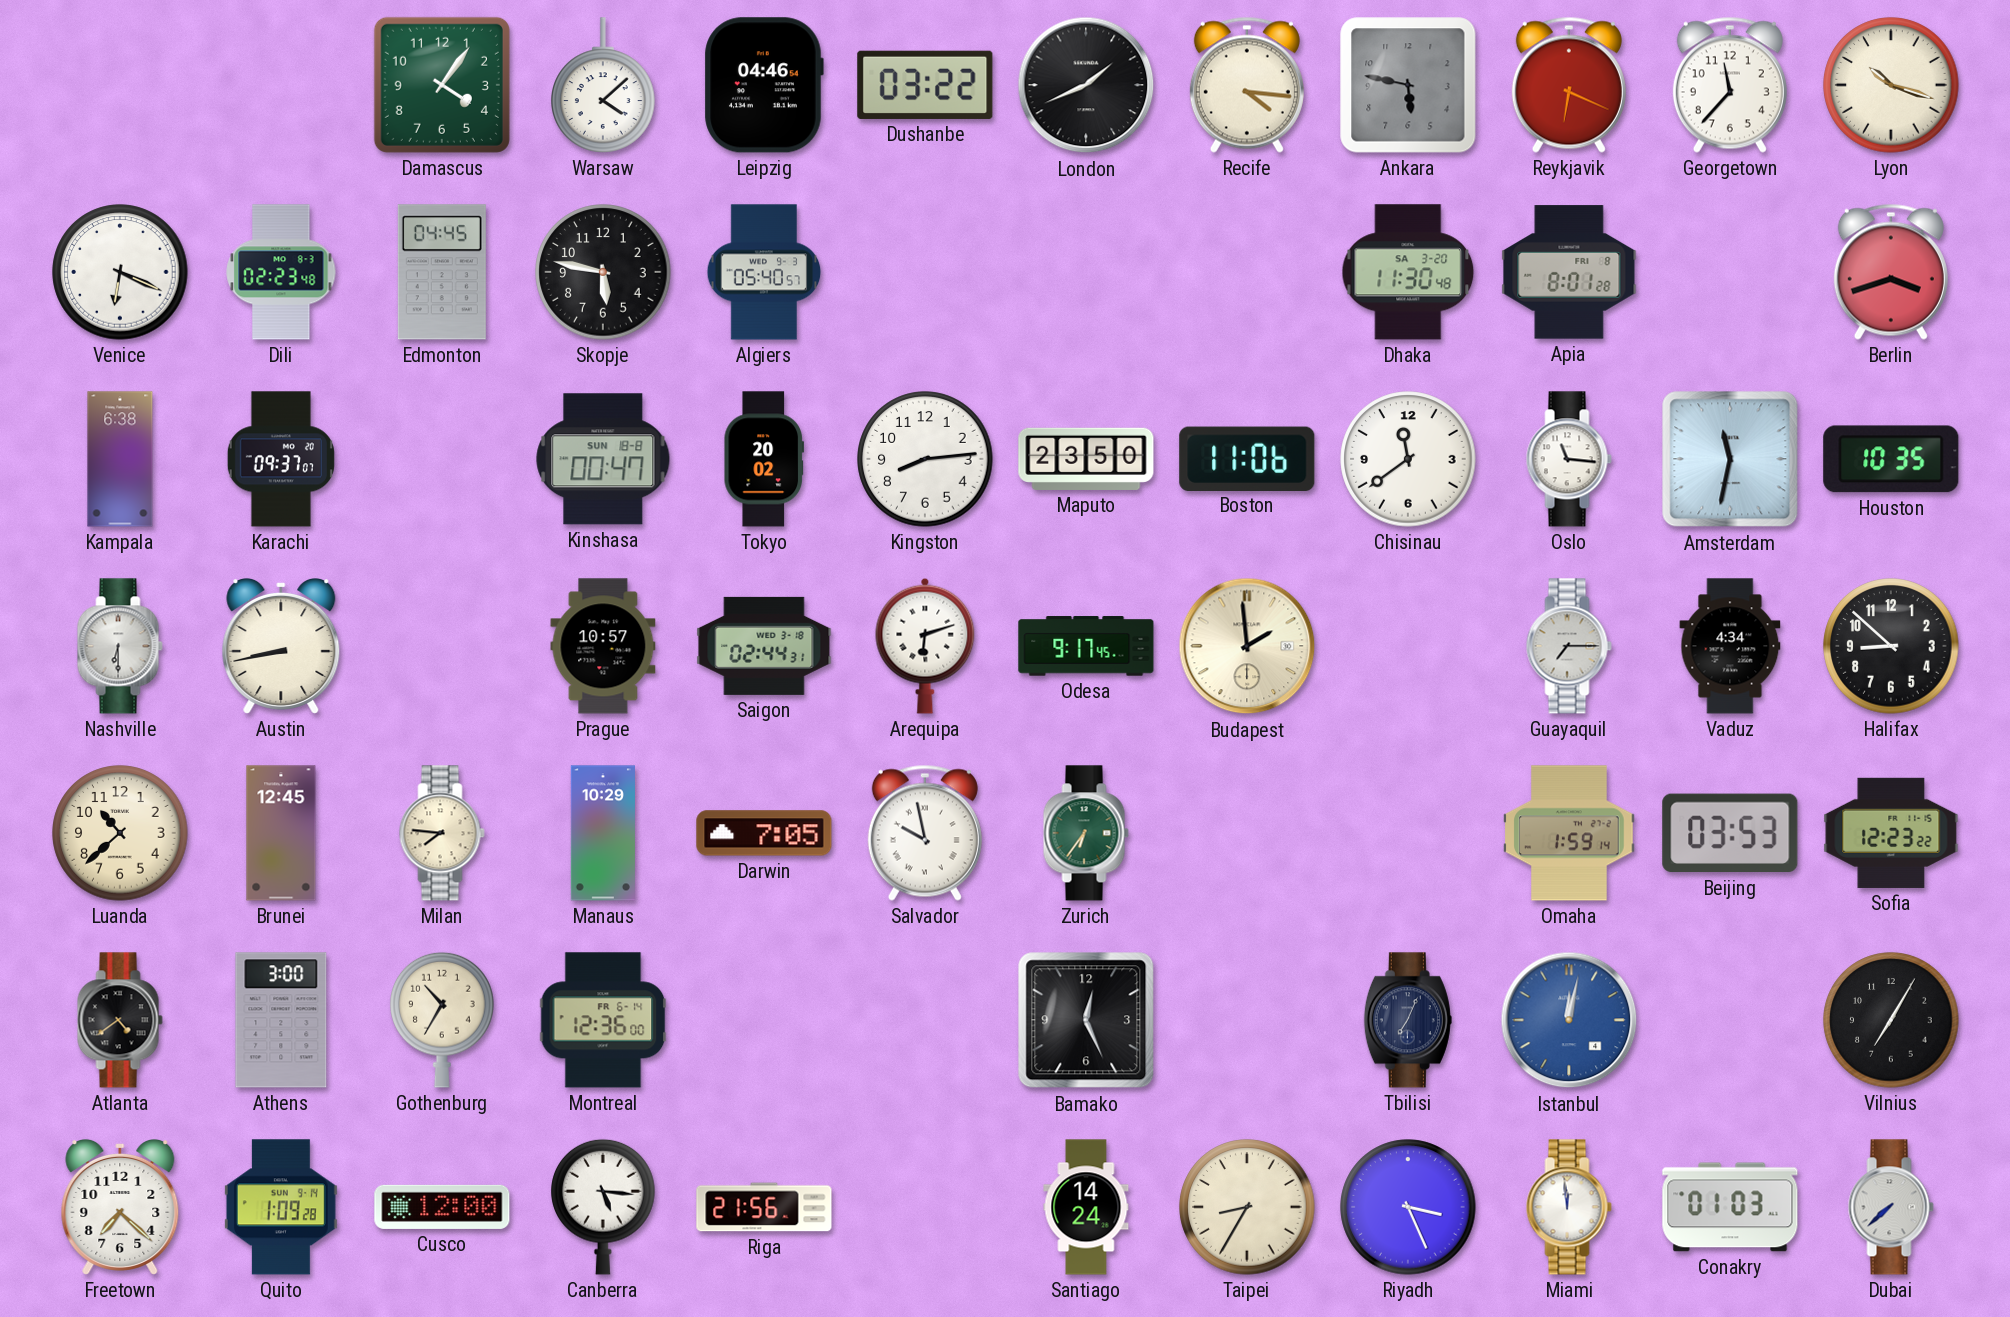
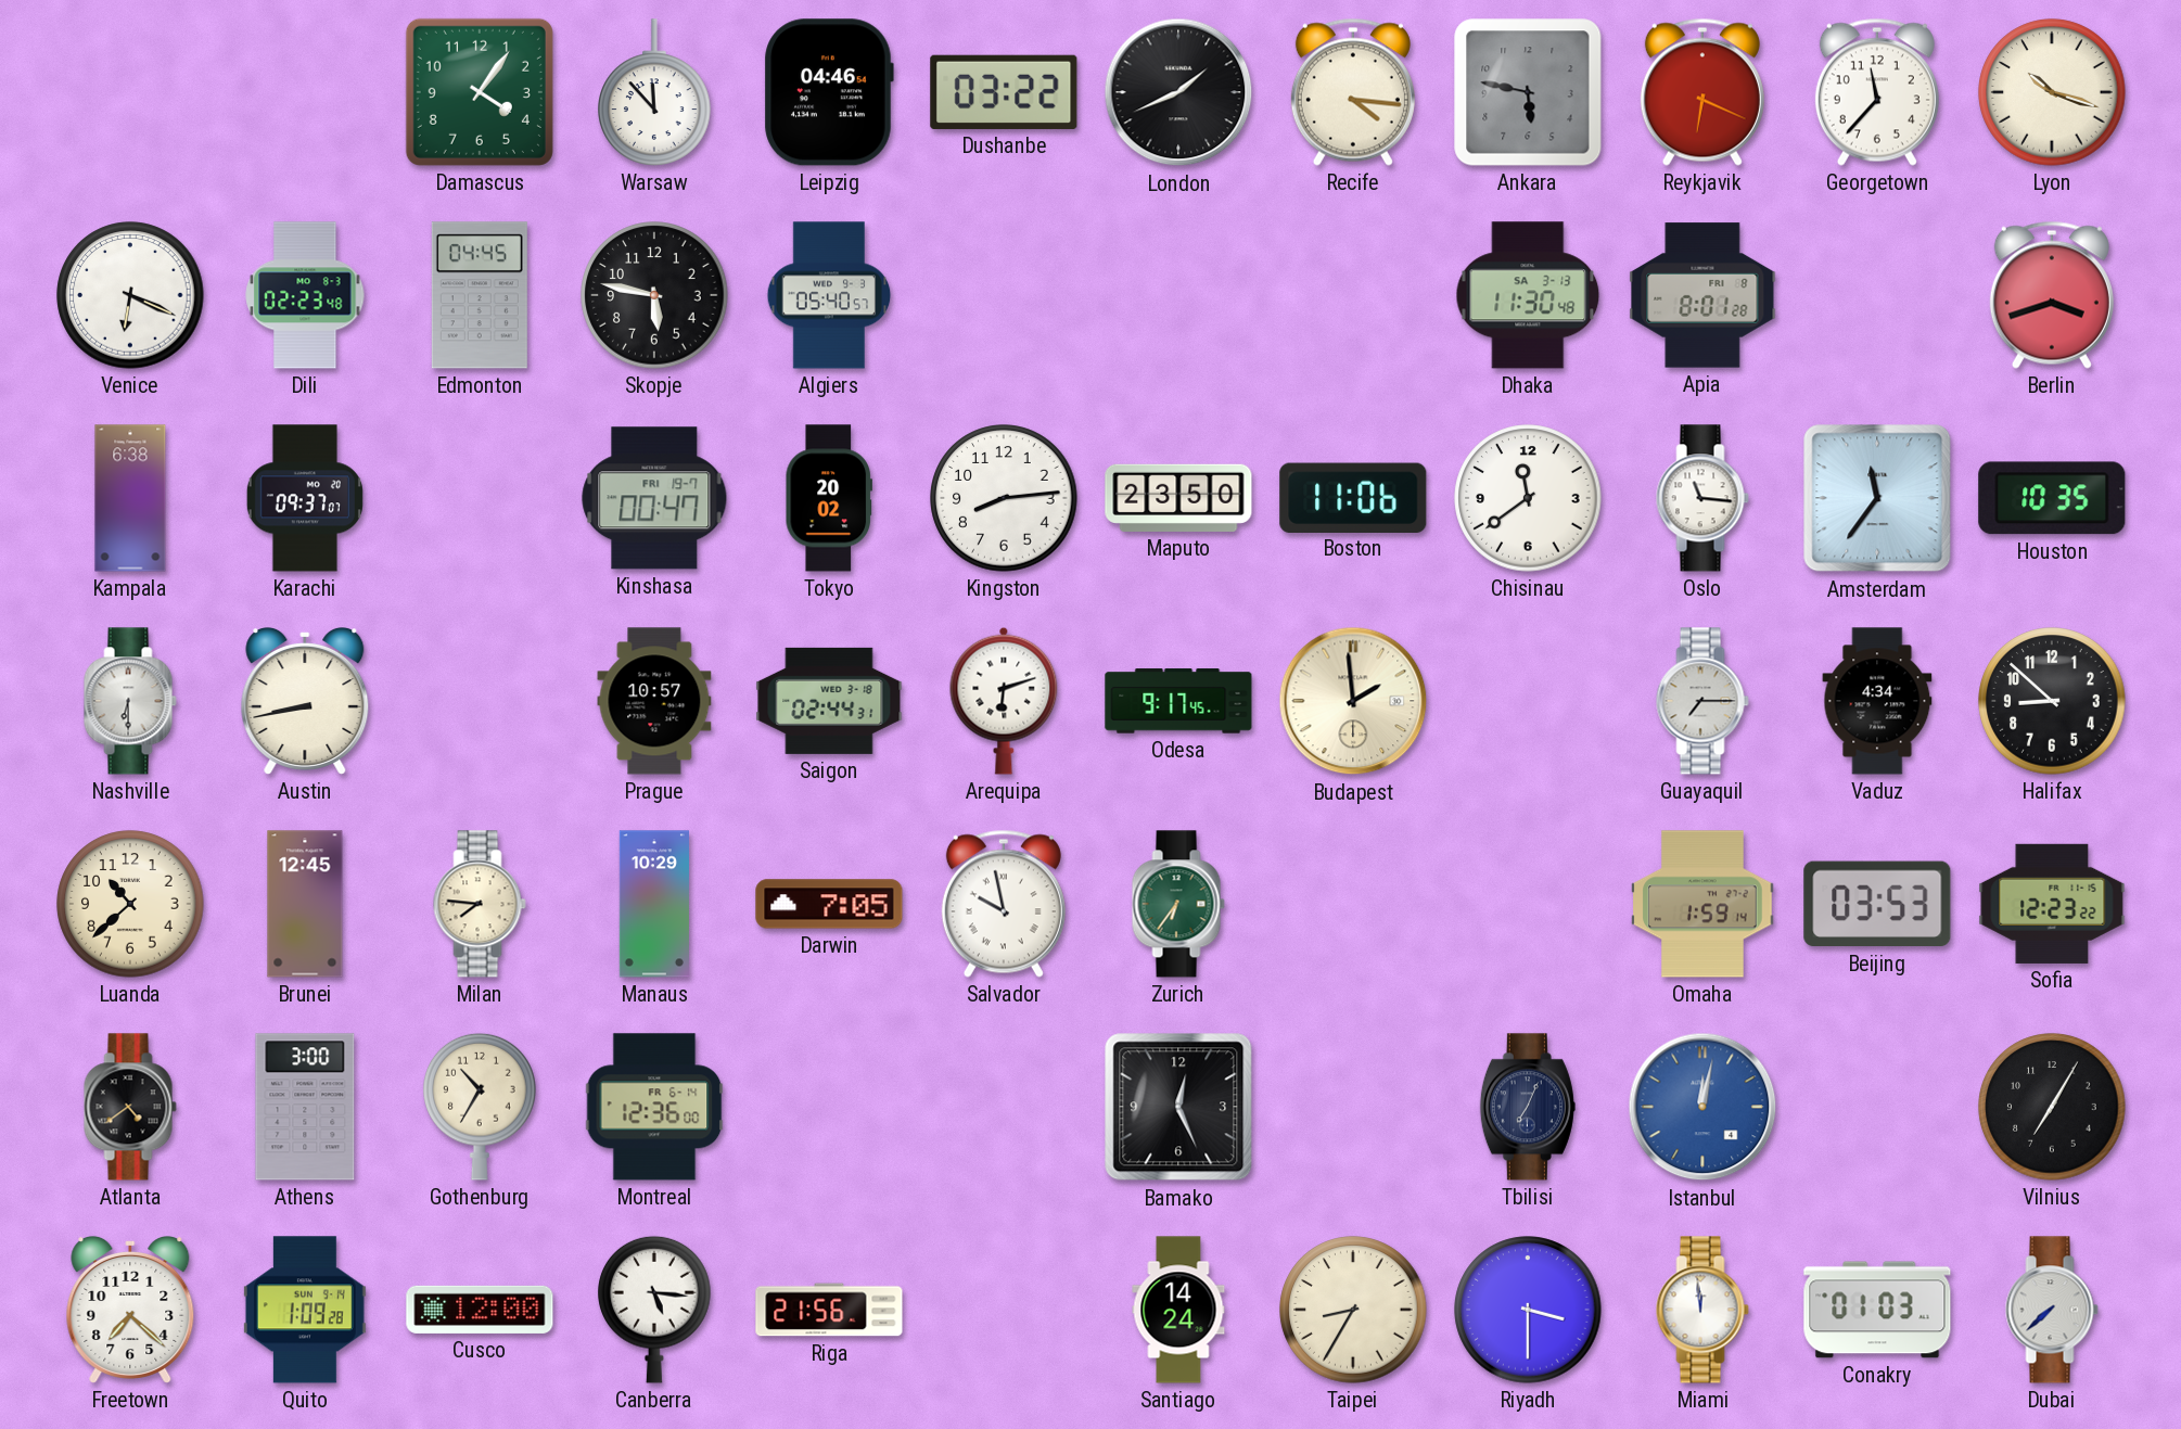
Warsaw: 4:08 -> 11:53 (654, 92)
Dhaka date: SA 3-20 -> SA 3-13 (1528, 295)
Kinshasa date: SUN 18-8 -> FRI 19-7 (654, 498)
Amsterdam: 11:32 -> 11:36 (1877, 498)
Riyadh: 3:26 -> 3:30 (1528, 1310)
